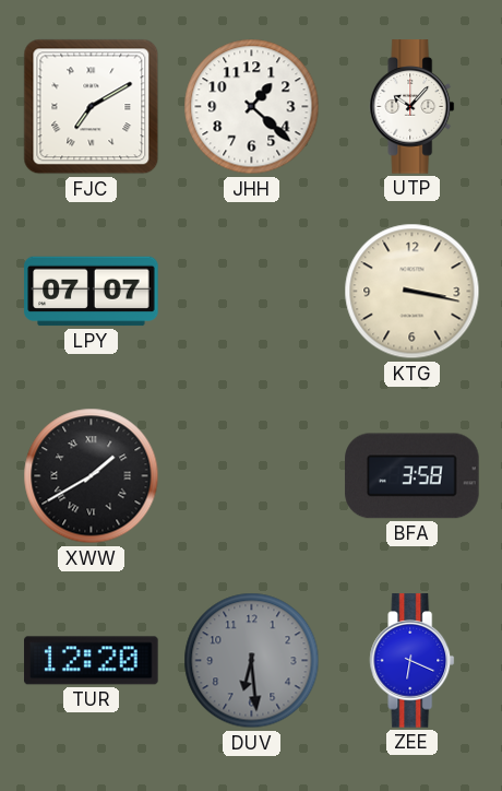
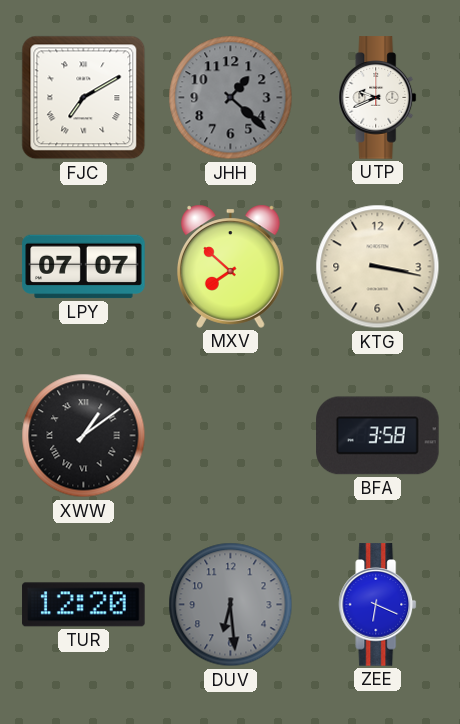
JHH dial: white -> grey (231, 98)
UTP: 10:07 -> 9:41 (378, 98)
MXV: none -> 7:52 (231, 266)
XWW: 1:40 -> 1:09 (84, 436)
